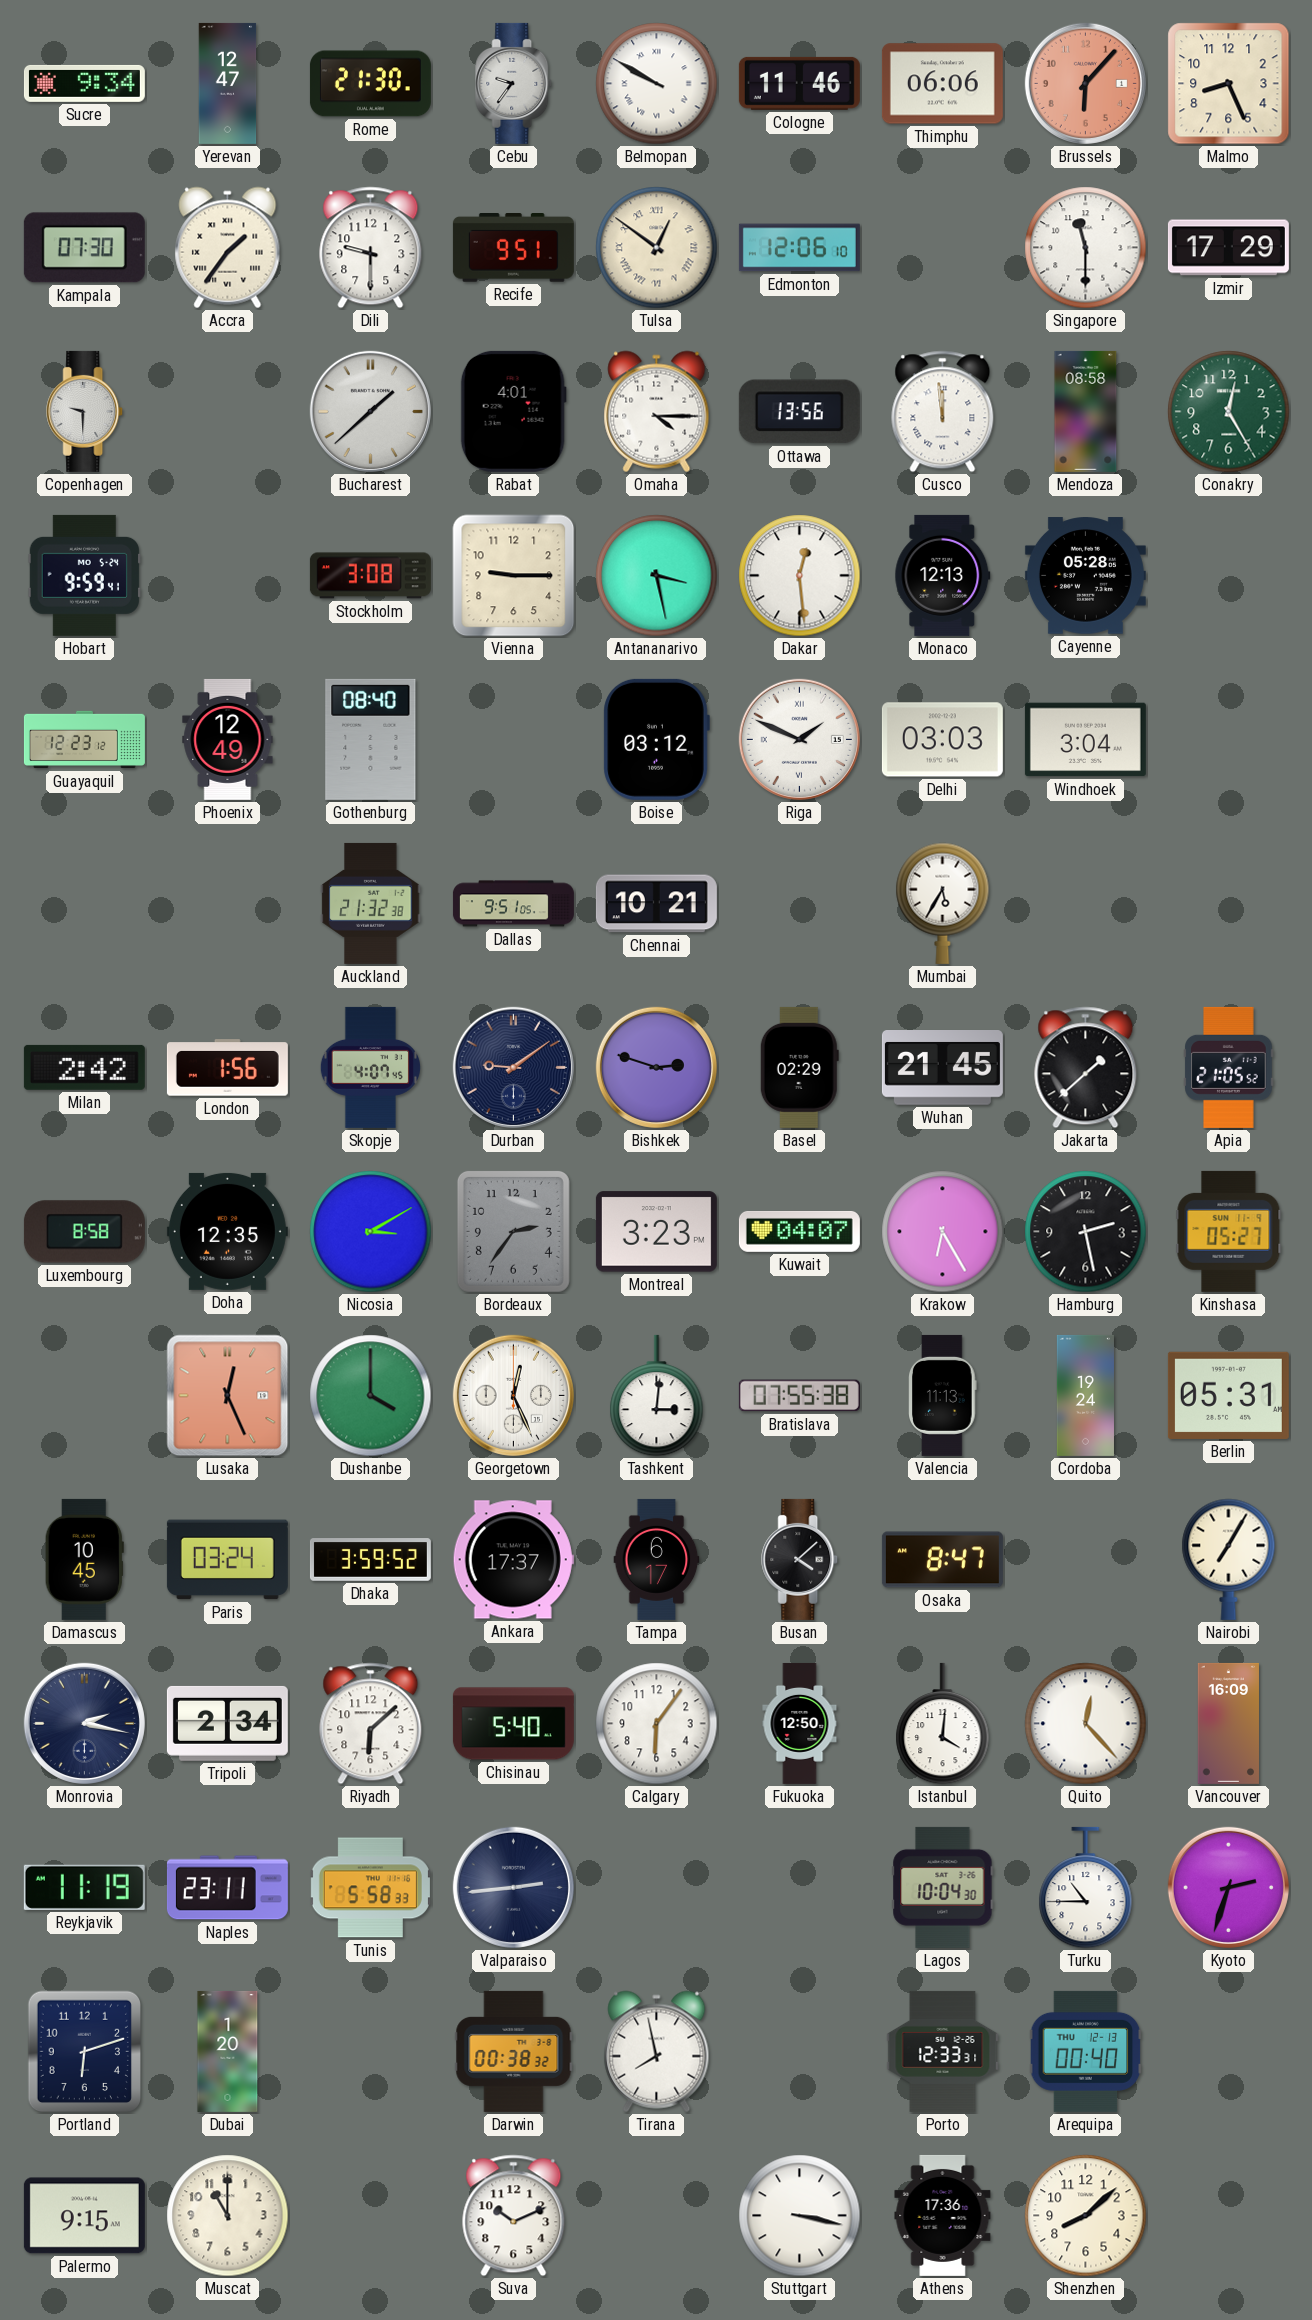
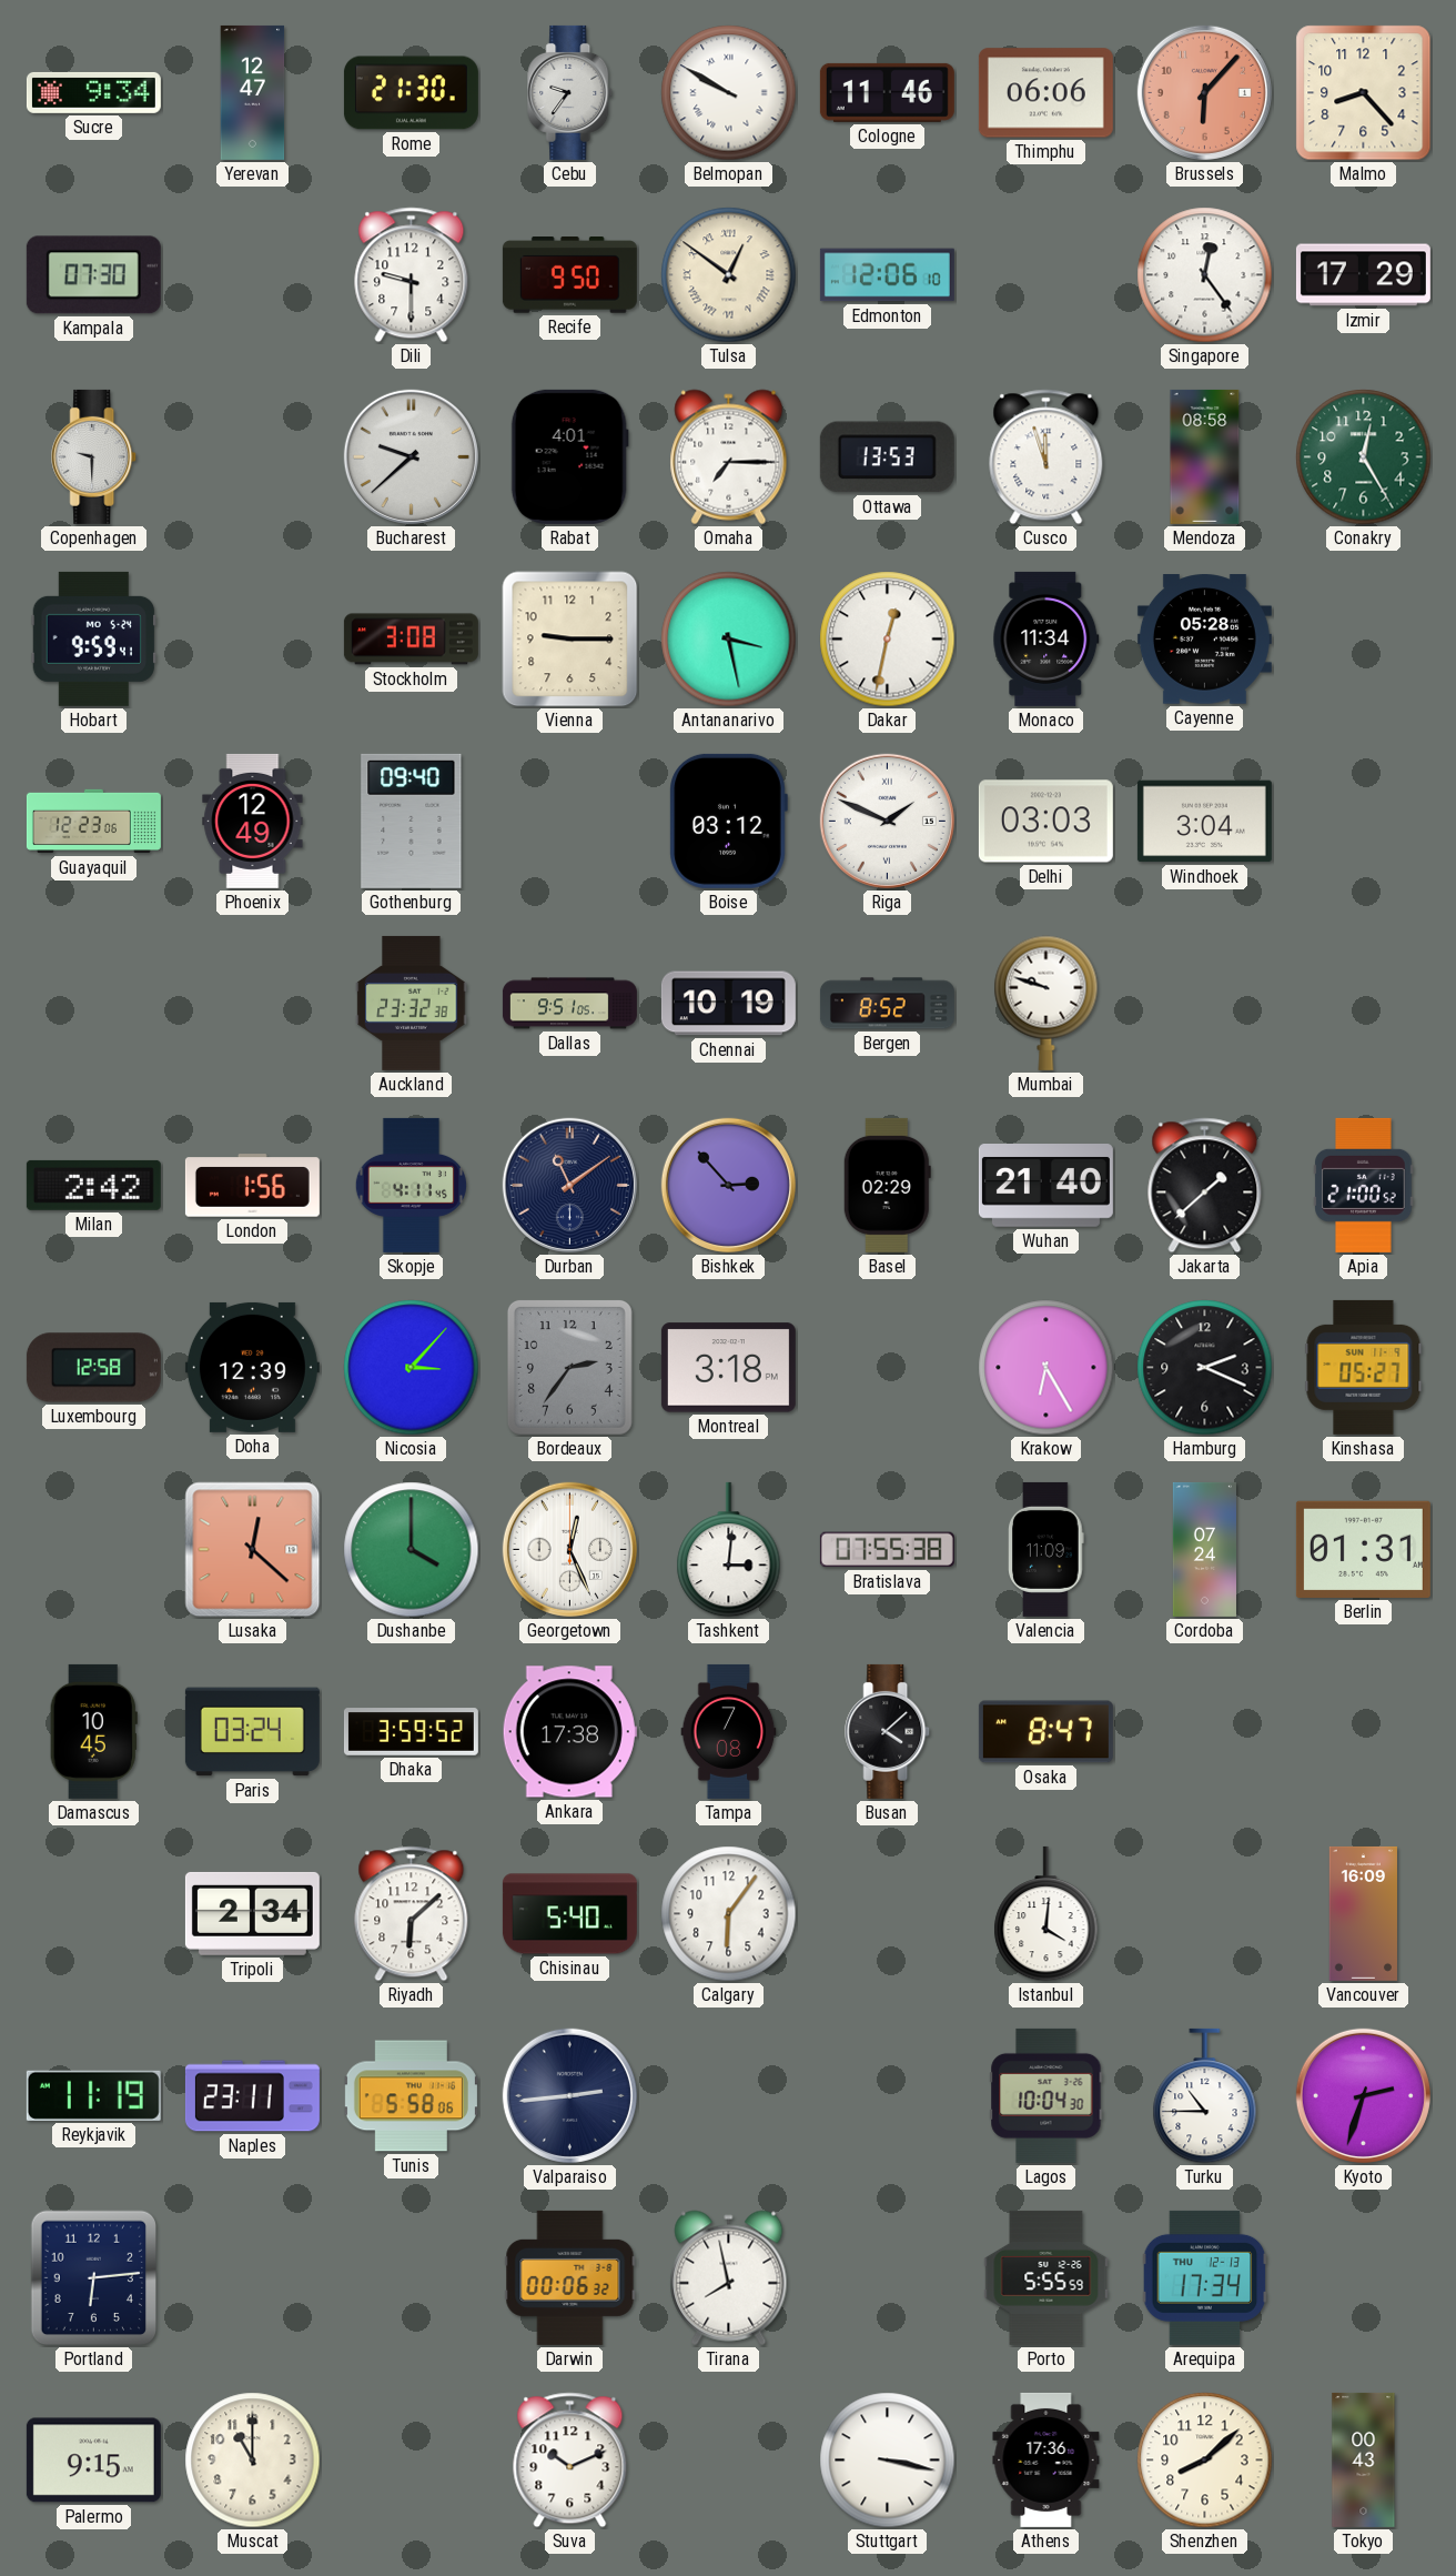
Malmo: 8:26 -> 8:23 (1364, 93)
Accra: 1:36 -> none (228, 248)
Recife: 9:51 -> 9:50 (569, 275)
Singapore: 11:30 -> 12:24 (1205, 275)
Bucharest: 1:38 -> 9:38 (411, 456)
Omaha: 4:15 -> 7:15 (729, 457)
Ottawa: 13:56 -> 13:53 (887, 457)
Cusco: 11:59 -> 11:57 (1046, 457)
Dakar: 12:29 -> 12:32 (888, 640)
Monaco: 12:13 -> 11:34 (1046, 638)
Guayaquil: 12:23:12 -> 12:23:06 (93, 822)
Gothenburg: 08:40 -> 09:40 (412, 821)
Auckland: 21:32 -> 23:32 (412, 1003)
Chennai: 10:21 -> 10:19 (728, 1004)
Bergen: none -> 8:52 (887, 1004)
Mumbai: 5:35 -> 9:48 (1046, 1003)
Skopje: 4:07 -> 4:11 (411, 1185)
Durban: 9:09 -> 11:09 (569, 1185)
Bishkek: 2:48 -> 2:53 (728, 1185)
Wuhan: 21:45 -> 21:40 (1045, 1186)
Apia: 21:05 -> 21:00 (1364, 1185)
Luxembourg: 8:58 -> 12:58 (93, 1368)
Doha: 12:35 -> 12:39 (252, 1367)
Nicosia: 3:10 -> 3:07 (412, 1368)
Montreal: 3:23 -> 3:18 (728, 1368)
Kuwait: 04:07 -> none (799, 1231)
Hamburg: 2:28 -> 2:19 (1205, 1368)
Lusaka: 12:26 -> 12:22 (253, 1550)
Valencia: 11:13 -> 11:09 (1046, 1549)
Cordoba: 19:24 -> 07:24 (1204, 1549)
Berlin: 05:31 -> 01:31 (1363, 1549)
Ankara: 17:37 -> 17:38 (569, 1732)
Tampa: 6:17 -> 7:08 (729, 1731)
Nairobi: 7:05 -> none (1229, 1559)
Monrovia: 2:17 -> none (84, 1723)
Fukuoka: 12:50 -> none (800, 1723)
Quito: 12:23 -> none (1086, 1724)
Tunis: 5:58:33 -> 5:58:06 (411, 2096)
Portland: 6:12 -> 6:14 (94, 2278)
Dubai: 1:20 -> none (228, 2051)
Darwin: 00:38 -> 00:06 (570, 2277)
Porto: 12:33 -> 5:55 (1046, 2277)
Arequipa: 00:40 -> 17:34 (1205, 2277)
Tokyo: none -> 00:43 (1364, 2459)
